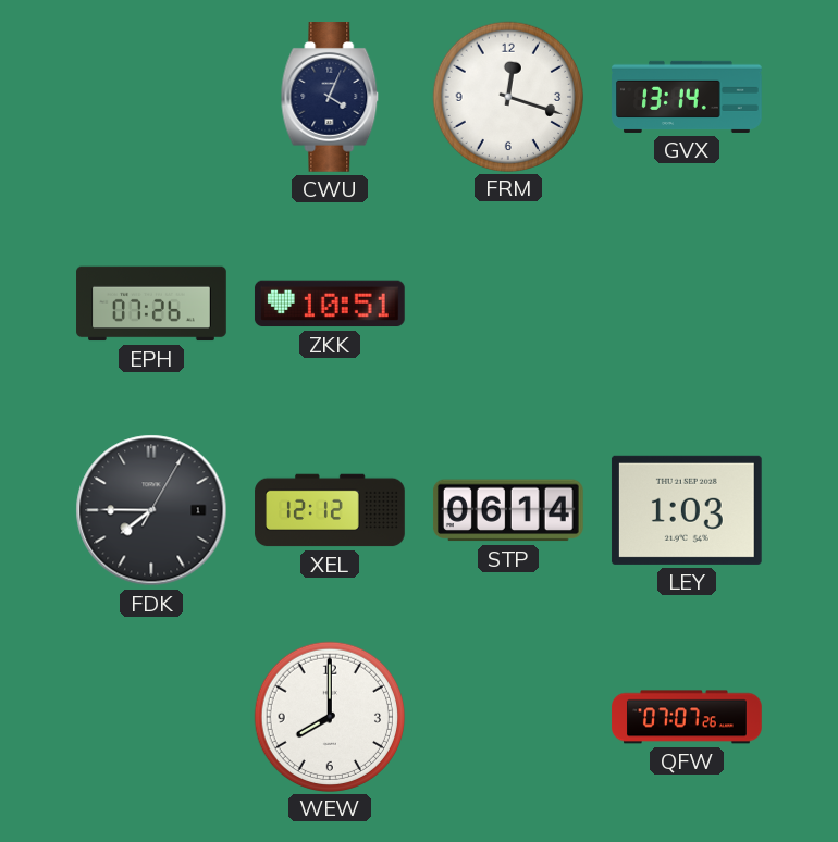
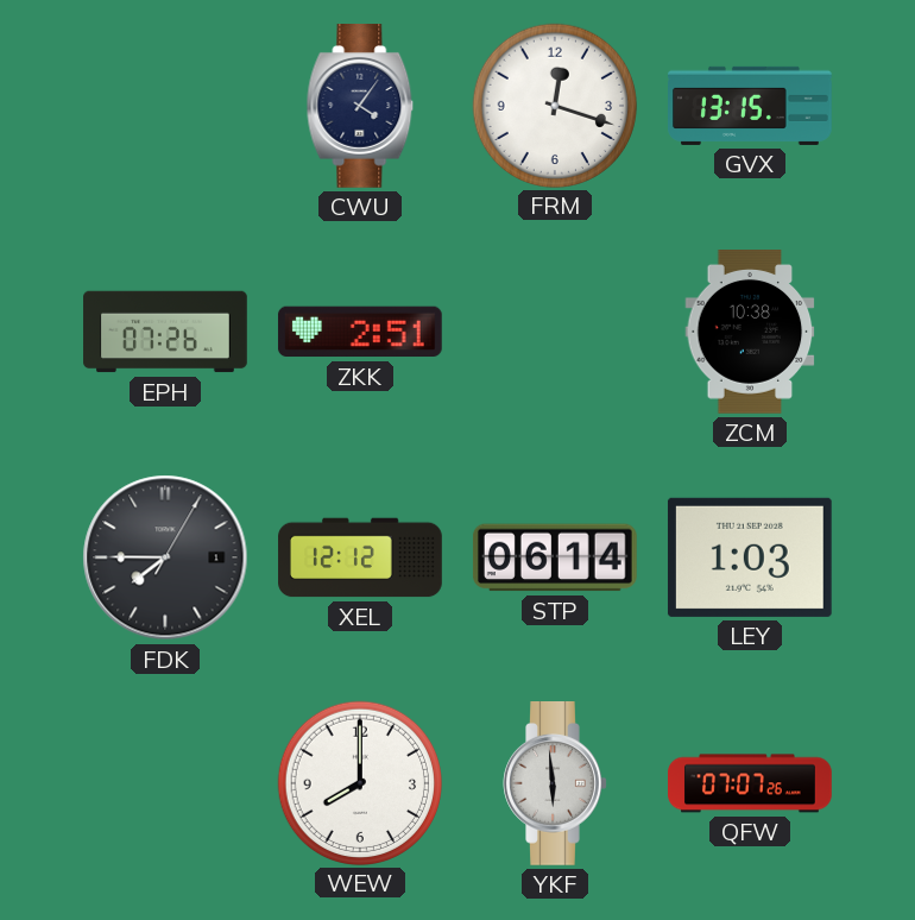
CWU: 4:04 -> 4:06 (360, 107)
GVX: 13:14 -> 13:15 (750, 106)
ZKK: 10:51 -> 2:51 (360, 332)
ZCM: none -> 10:38 (750, 333)
YKF: none -> 5:59 (555, 784)
